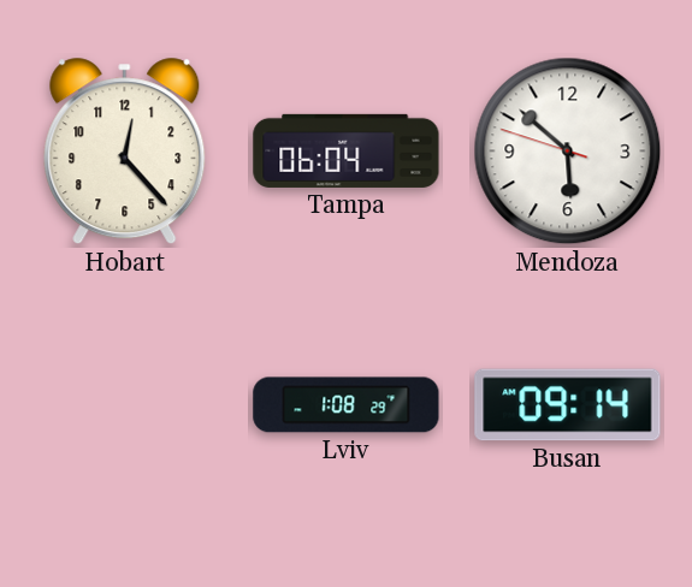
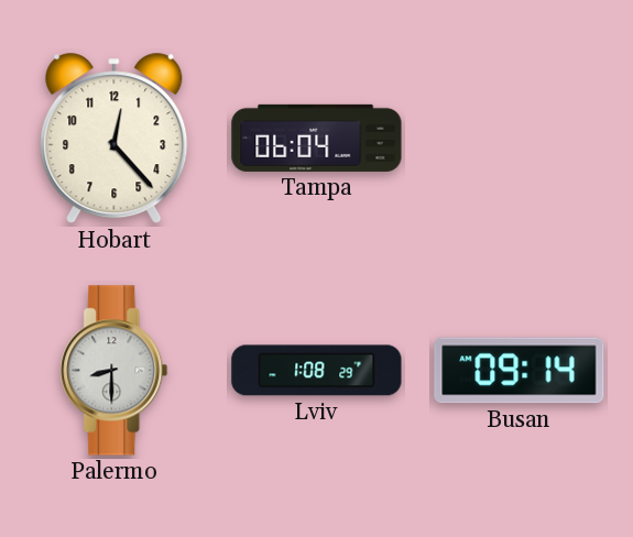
Mendoza: 5:51 -> none (568, 152)
Palermo: none -> 8:30 (114, 371)
